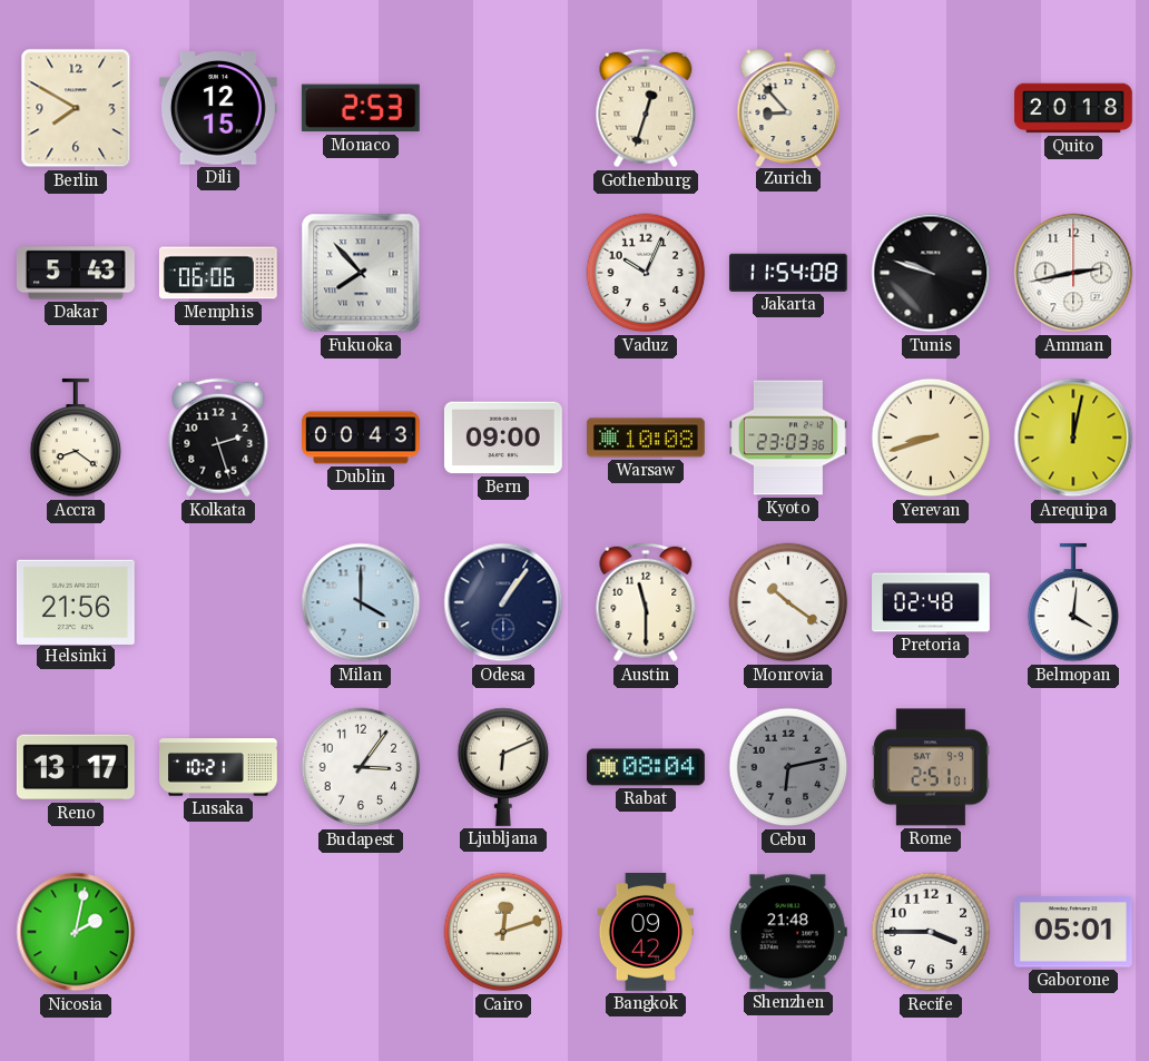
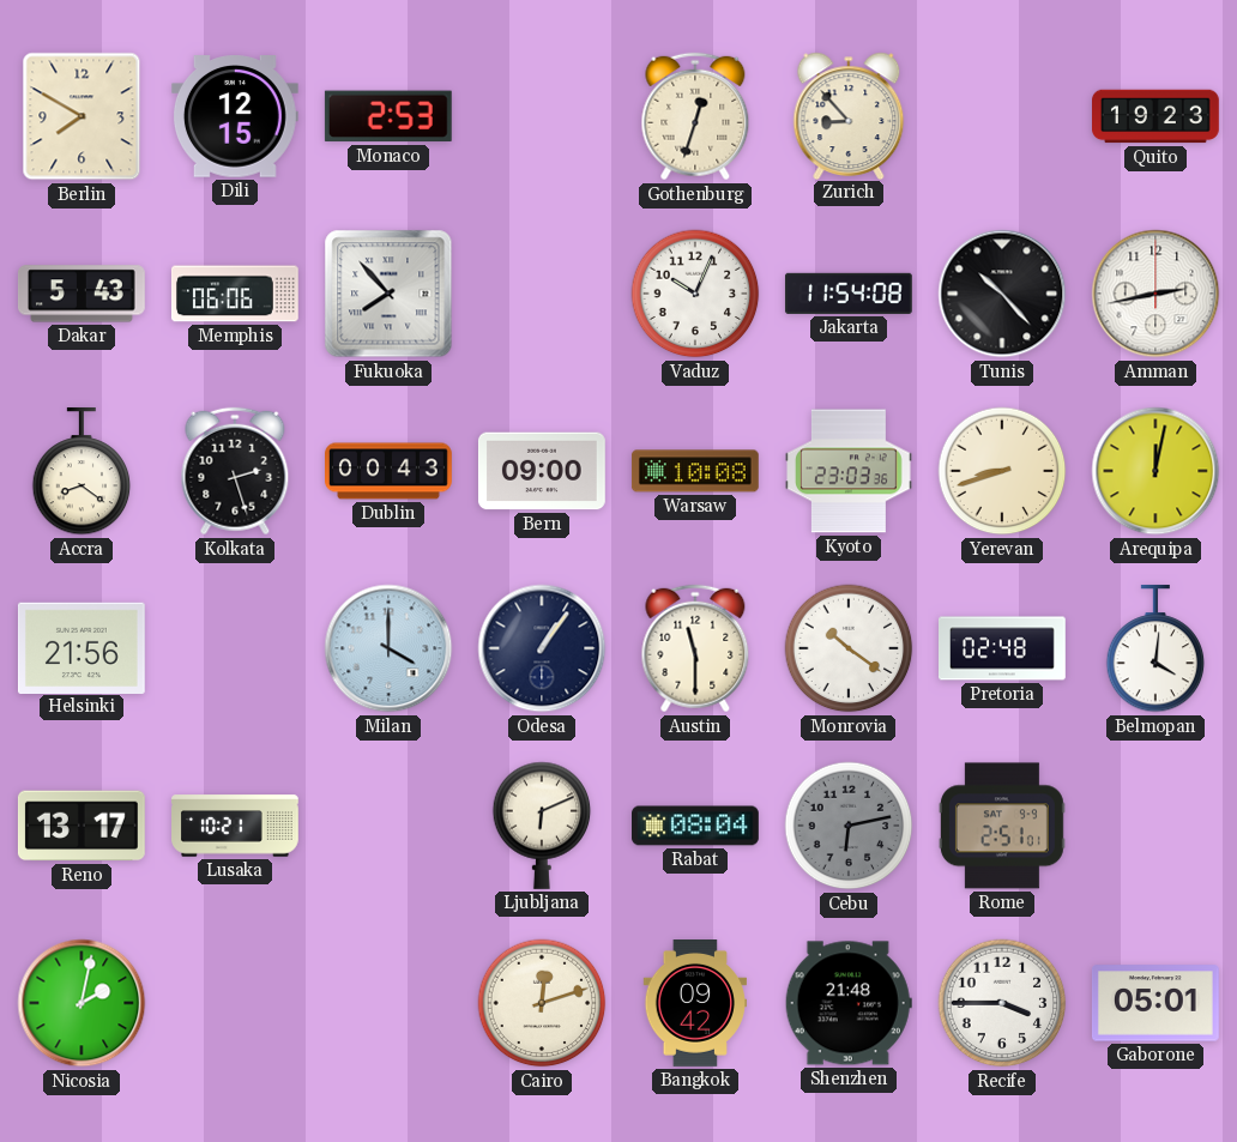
Quito: 20:18 -> 19:23 (1157, 116)
Tunis: 9:48 -> 10:23 (1002, 294)
Budapest: 3:06 -> none (361, 767)
